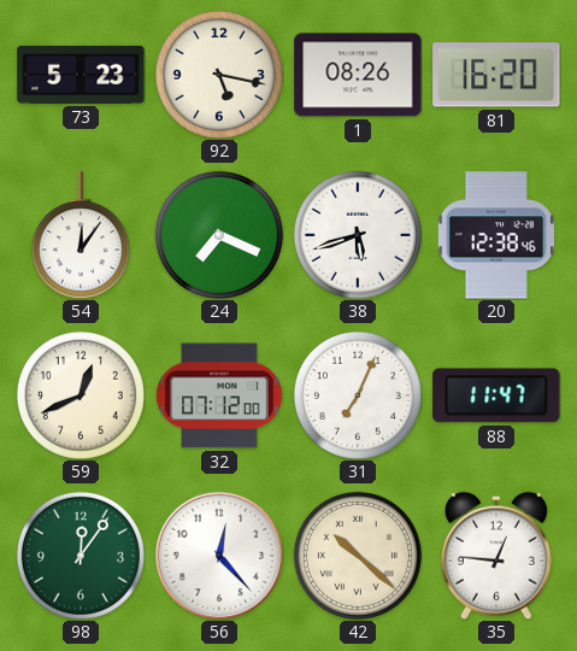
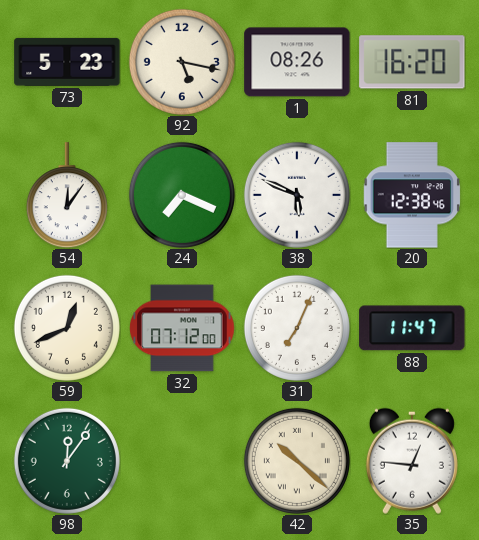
38: 5:42 -> 5:49 (297, 195)
56: 12:23 -> none (219, 556)
